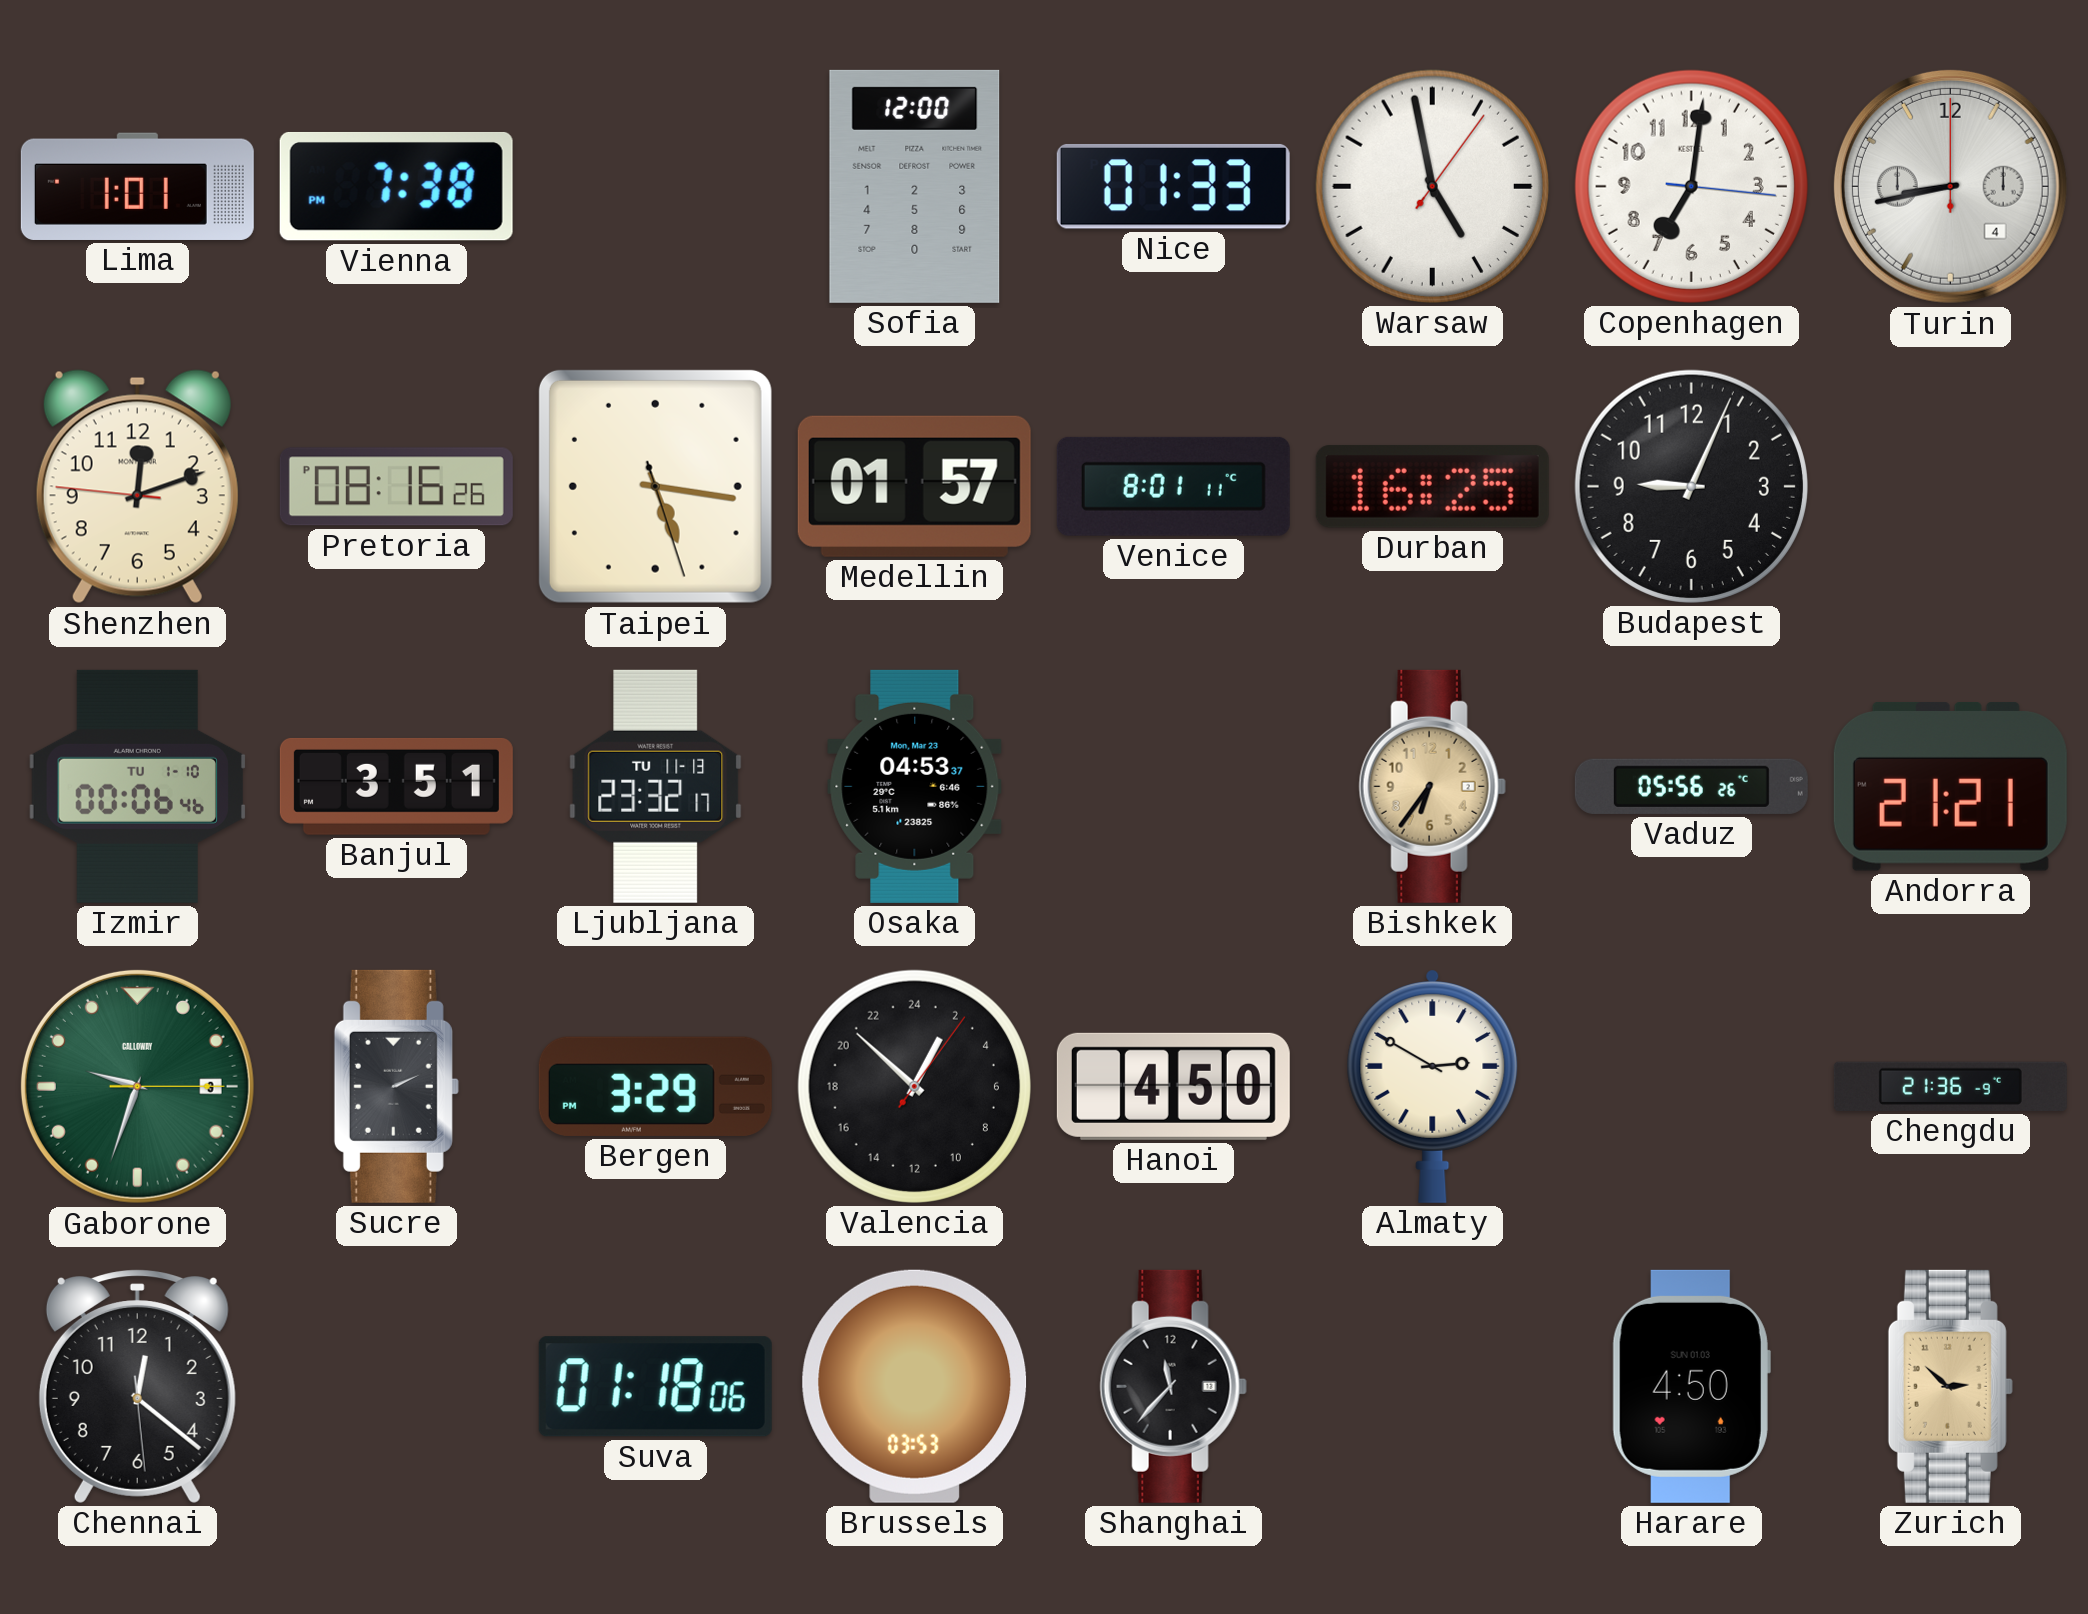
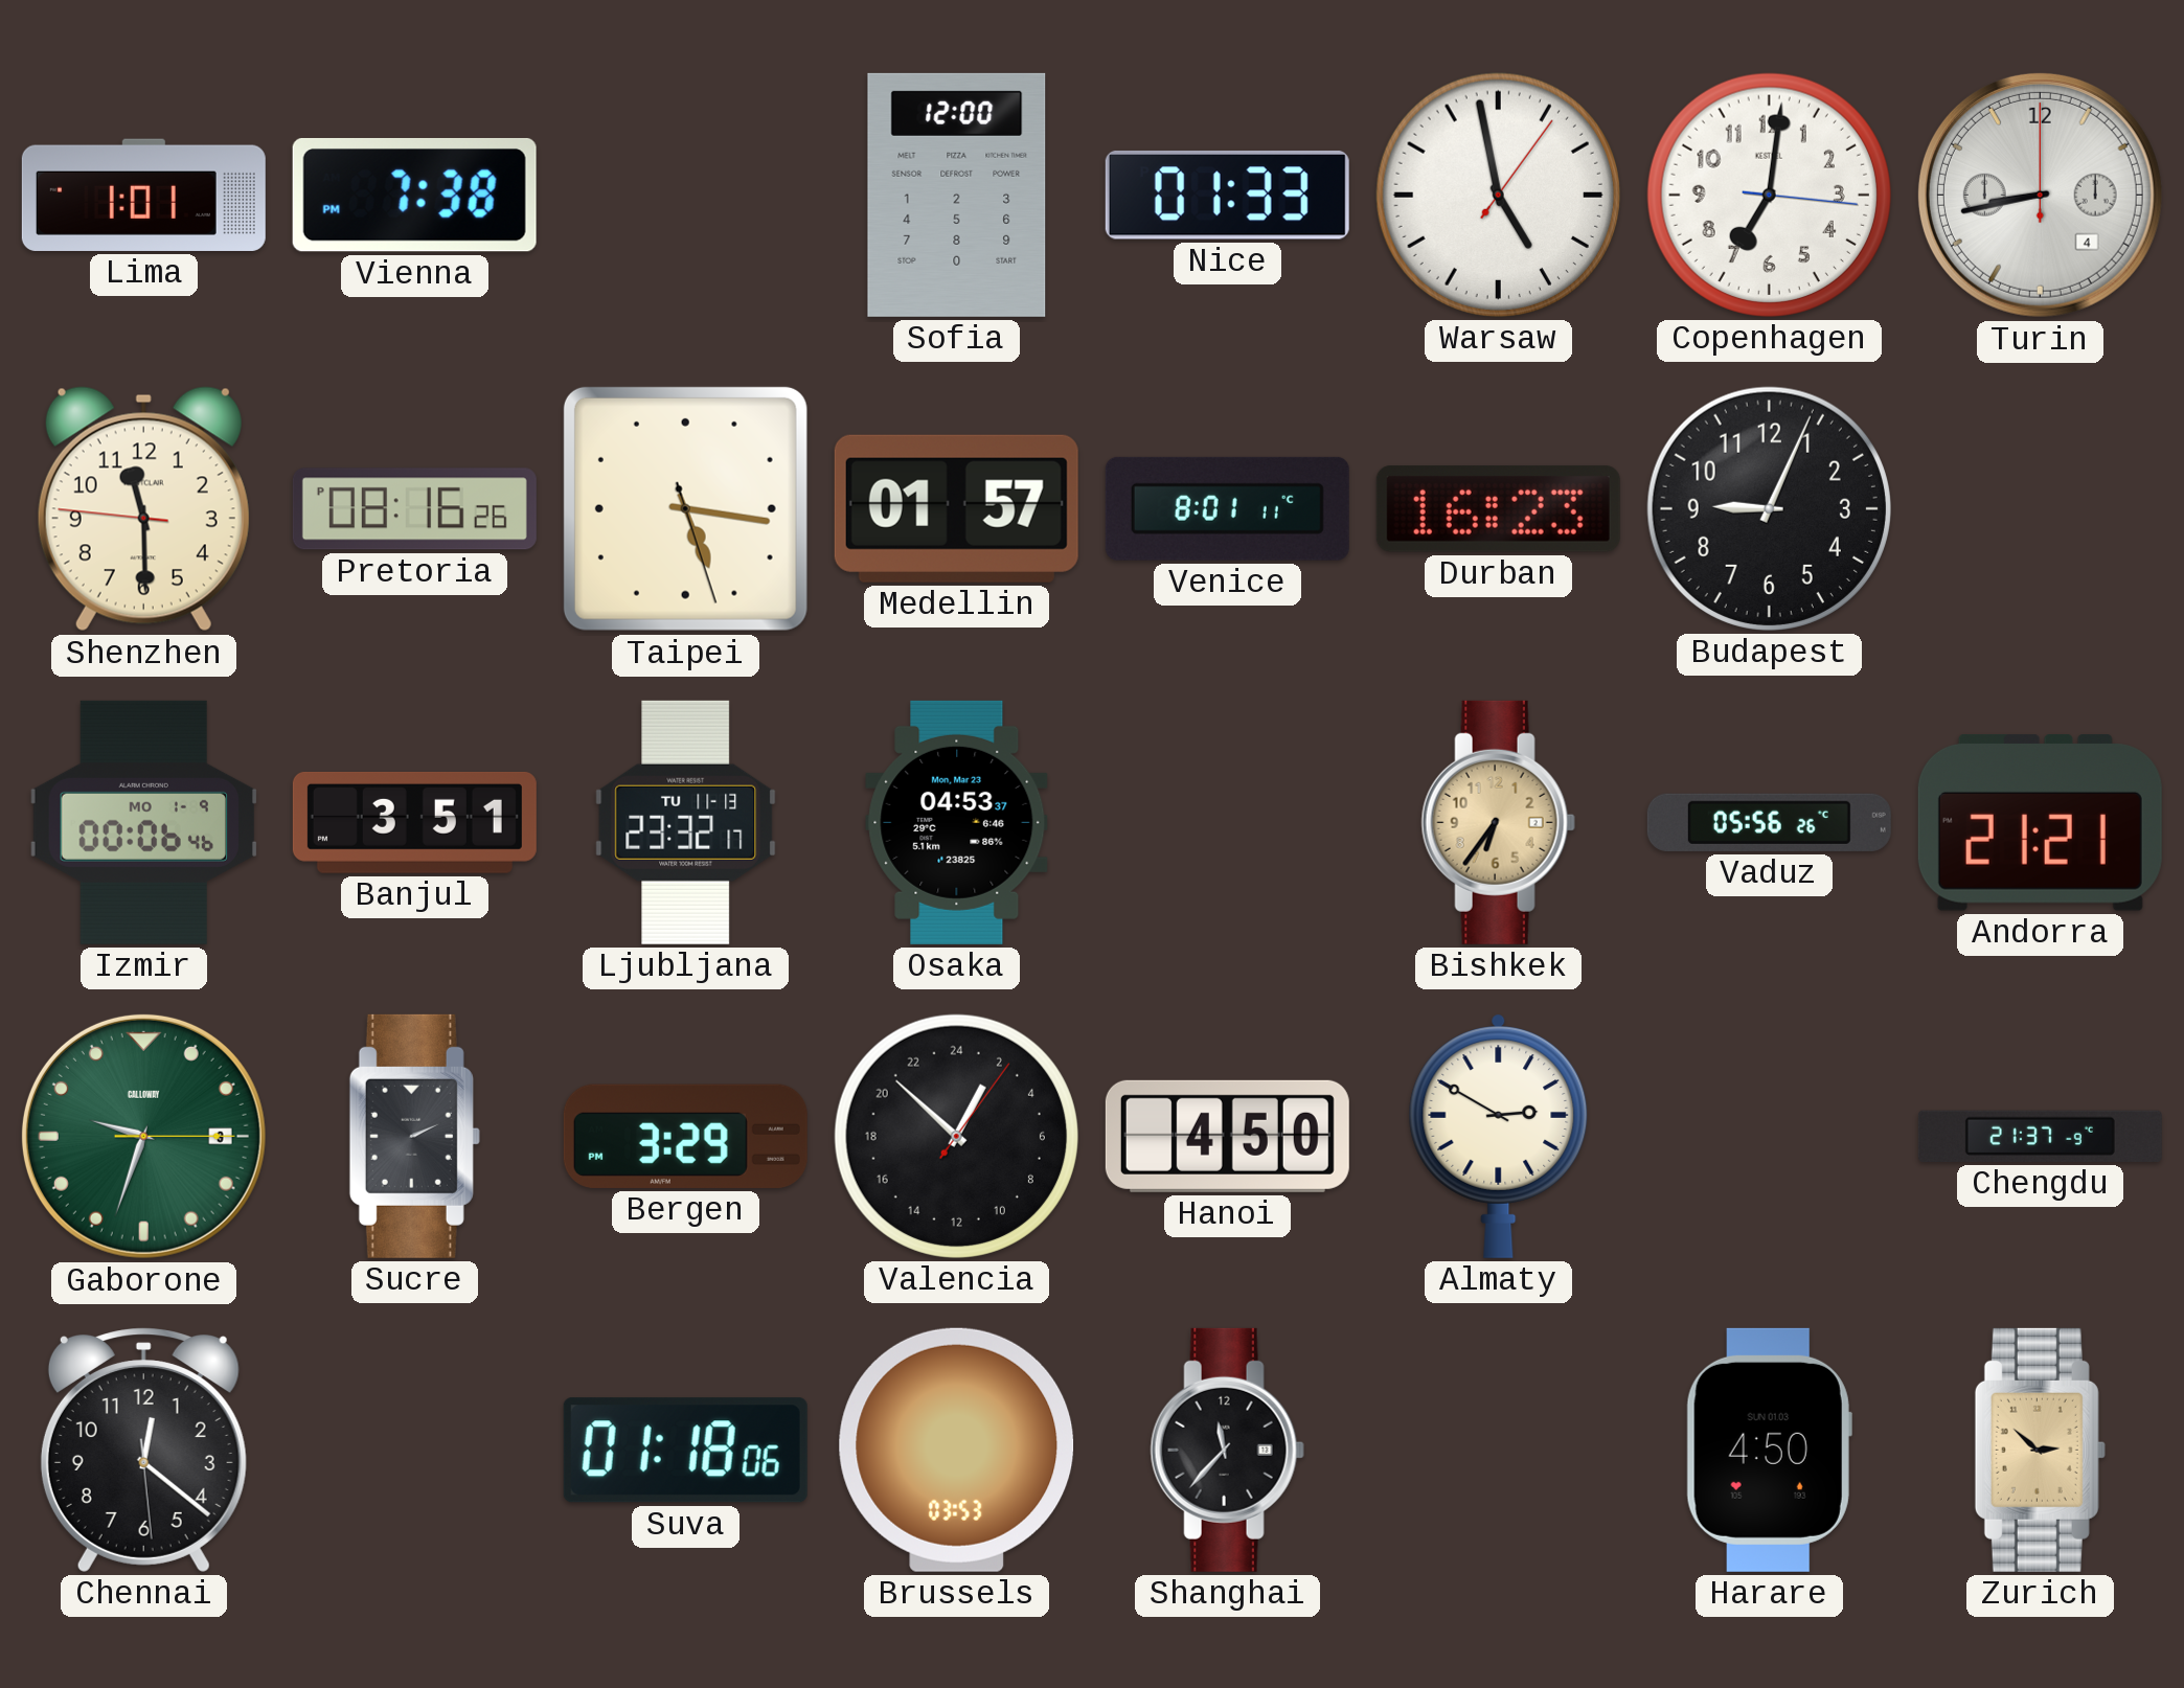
Shenzhen: 12:11 -> 11:29 (143, 509)
Durban: 16:25 -> 16:23 (1498, 508)
Izmir date: TU 1-10 -> MO 1-9 (143, 822)
Chengdu: 21:36 -> 21:37 (2040, 1136)
